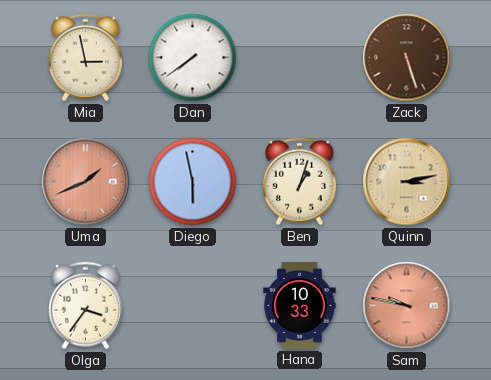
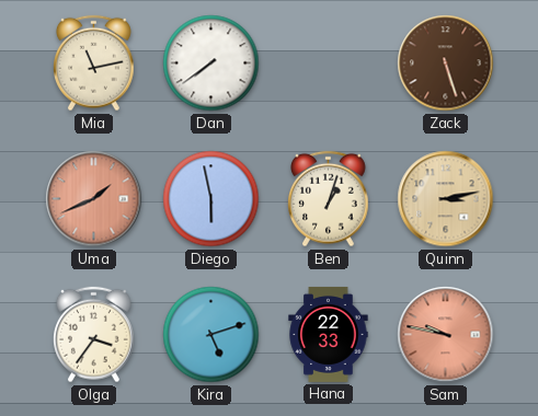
Mia: 2:58 -> 11:13 (94, 63)
Kira: none -> 5:12 (211, 335)
Hana: 10:33 -> 22:33 (329, 334)
